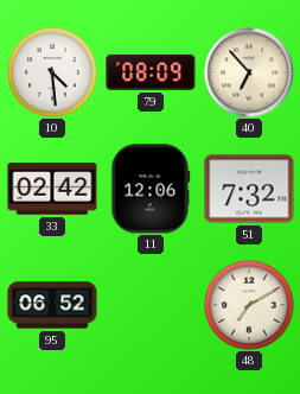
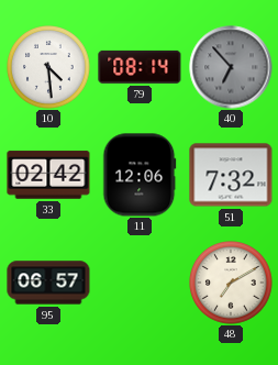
79: 08:09 -> 08:14 (140, 67)
40 dial: cream -> grey (231, 67)
95: 06:52 -> 06:57 (48, 283)
